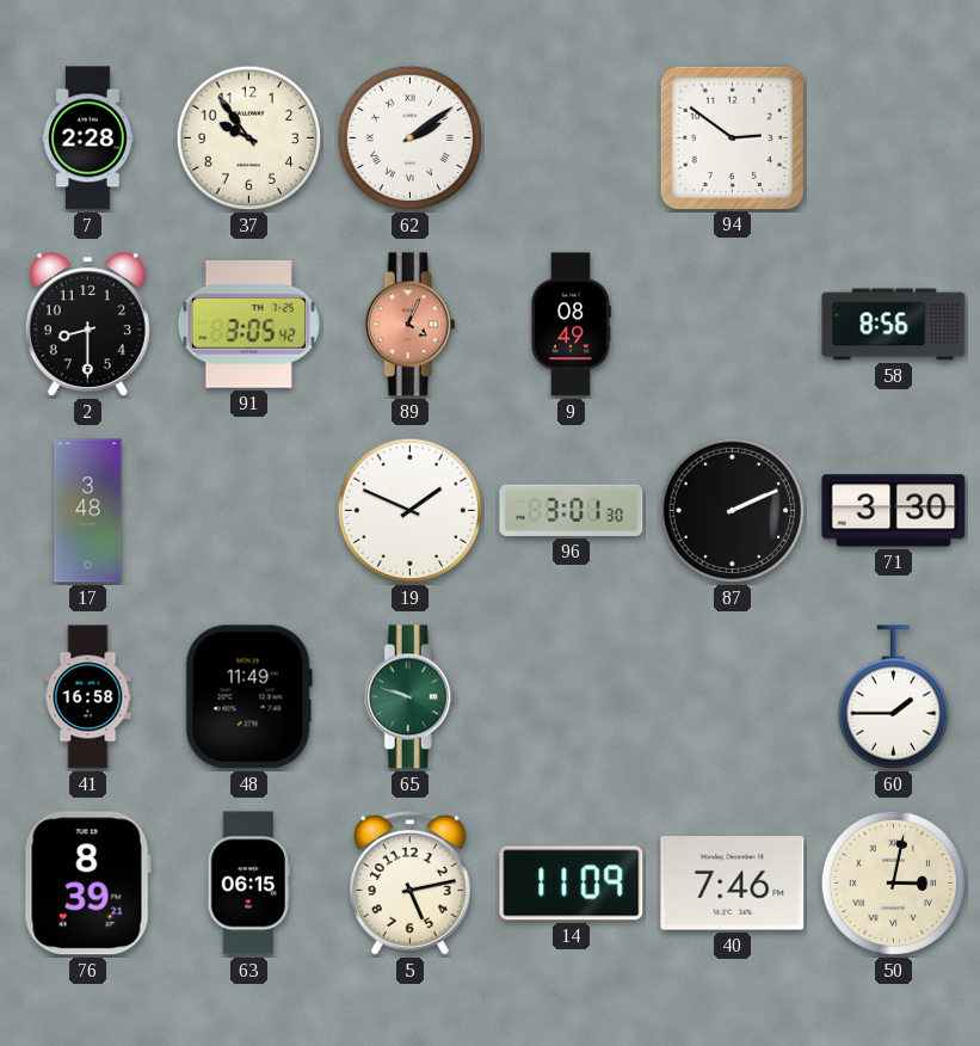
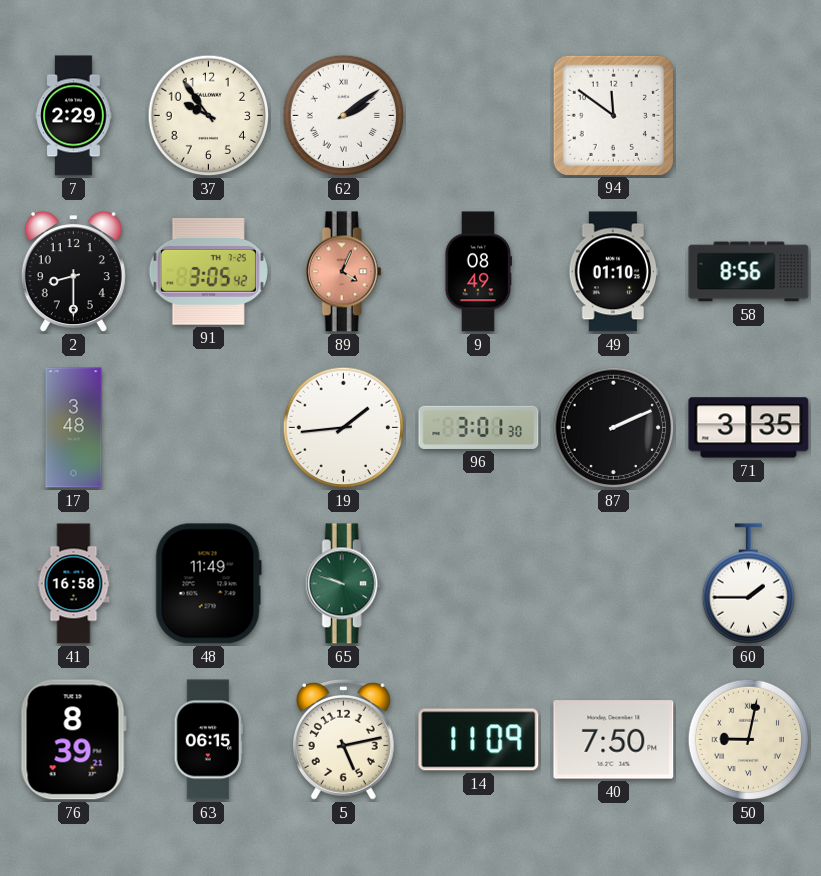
7: 2:28 -> 2:29 (74, 116)
94: 2:51 -> 11:51 (613, 115)
49: none -> 01:10 (614, 272)
19: 1:49 -> 1:44 (344, 428)
71: 3:30 -> 3:35 (749, 428)
40: 7:46 -> 7:50 (614, 740)
50: 3:02 -> 9:02 (749, 740)
